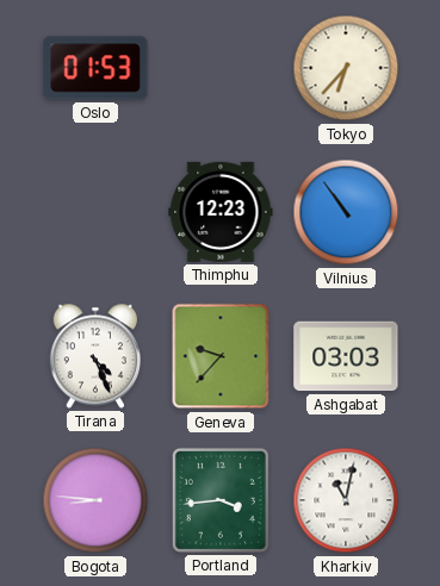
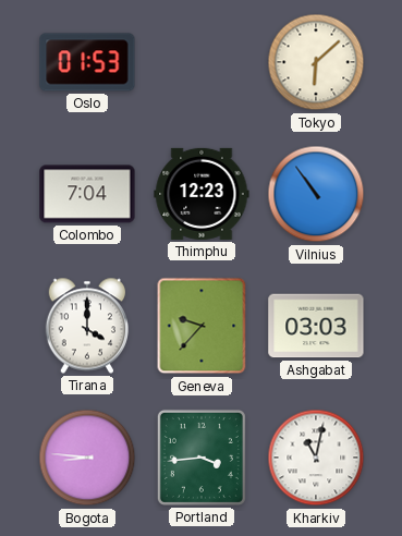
Tokyo: 6:37 -> 6:08 (316, 62)
Colombo: none -> 7:04 (87, 194)
Tirana: 4:26 -> 4:00 (86, 326)
